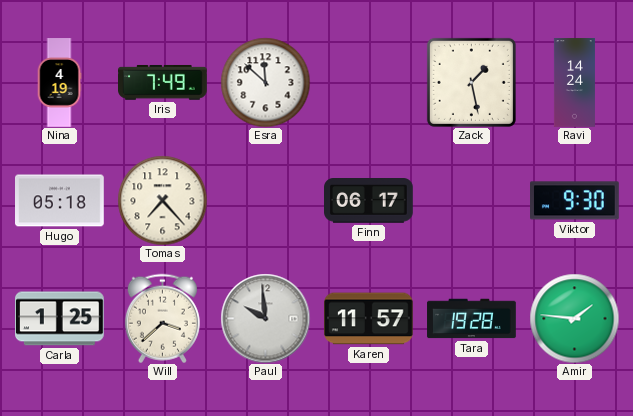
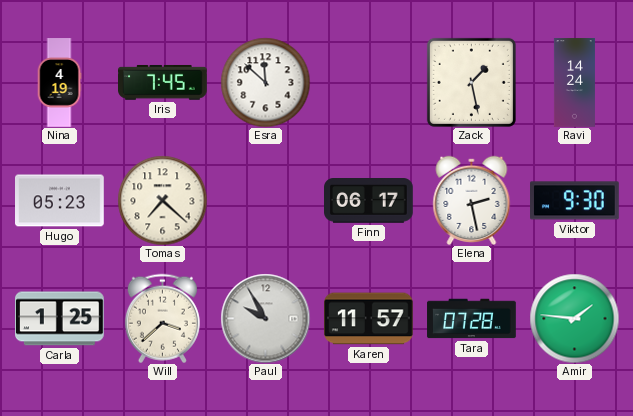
Iris: 7:49 -> 7:45 (163, 83)
Hugo: 05:18 -> 05:23 (60, 201)
Tomas: 7:23 -> 7:22 (162, 200)
Elena: none -> 2:28 (472, 200)
Paul: 9:59 -> 9:55 (265, 318)
Tara: 19:28 -> 07:28 (472, 319)
